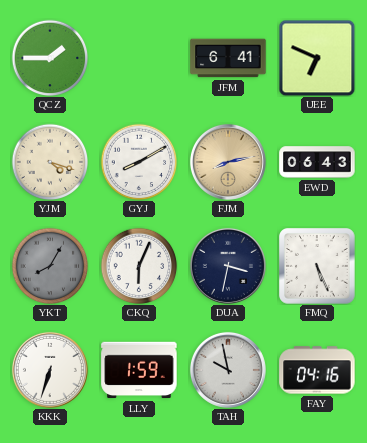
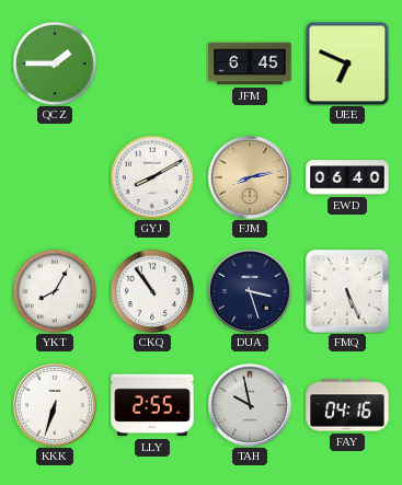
JFM: 6:41 -> 6:45 (250, 63)
YJM: 4:18 -> none (50, 162)
EWD: 06:43 -> 06:40 (347, 177)
YKT dial: grey -> white (55, 291)
CKQ: 6:04 -> 10:54 (152, 291)
DUA: 3:32 -> 3:27 (250, 291)
LLY: 1:59 -> 2:55 (152, 405)
